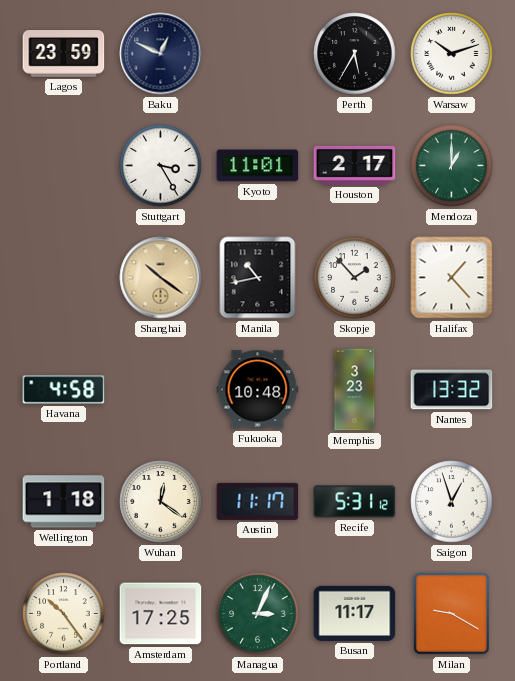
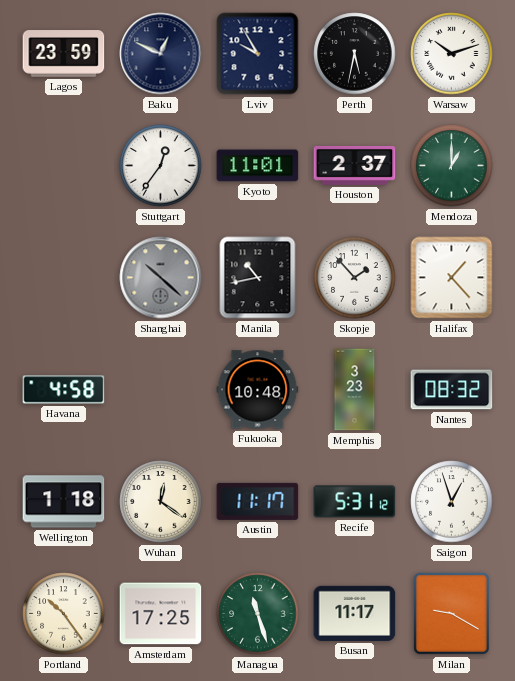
Lviv: none -> 9:55 (258, 54)
Perth: 5:35 -> 5:32 (355, 54)
Stuttgart: 3:25 -> 12:36 (161, 166)
Houston: 2:17 -> 2:37 (355, 165)
Shanghai: 10:21 -> 10:22 (161, 278)
Shanghai dial: champagne -> grey (161, 278)
Nantes: 13:32 -> 08:32 (452, 390)
Managua: 3:04 -> 11:27 (258, 614)
